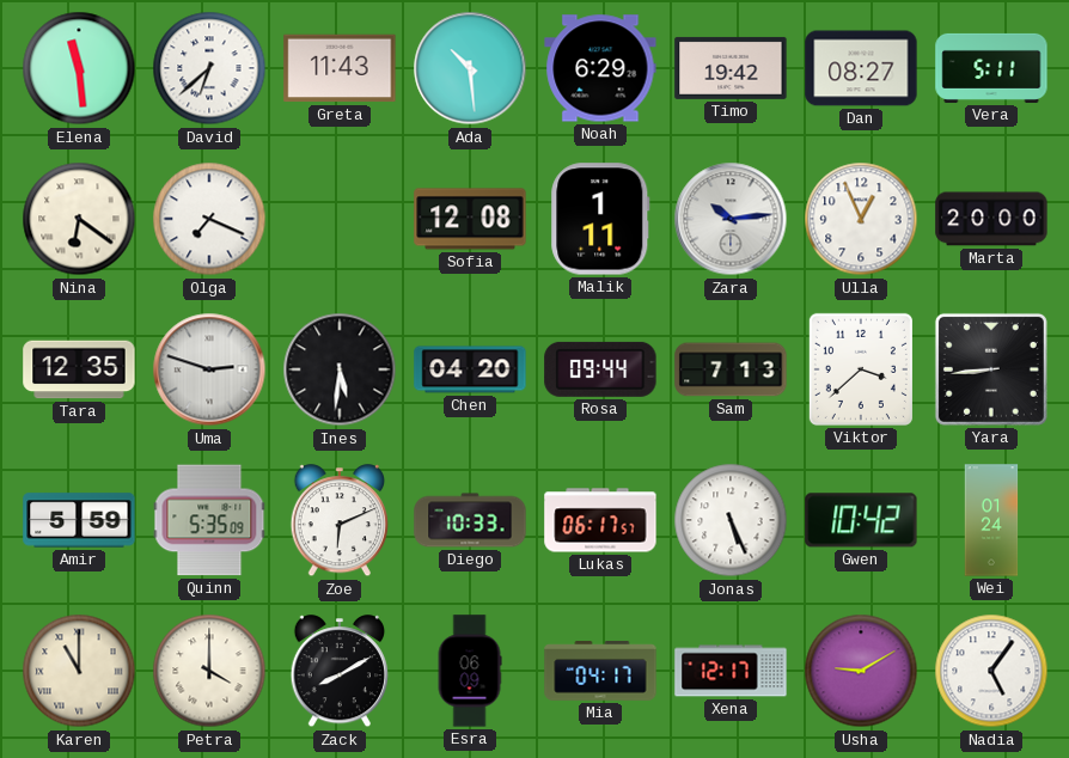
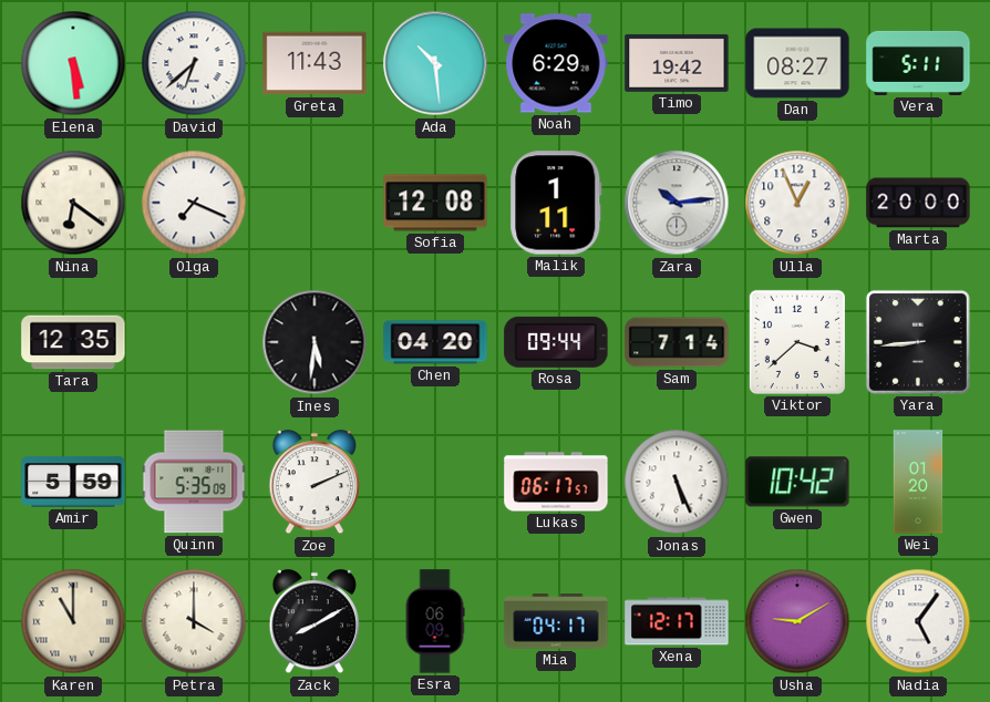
Elena: 11:29 -> 5:29 (73, 63)
Uma: 2:48 -> none (209, 369)
Sam: 7:13 -> 7:14 (677, 342)
Zoe: 6:11 -> 2:11 (313, 483)
Diego: 10:33 -> none (470, 520)
Wei: 01:24 -> 01:20 (918, 482)
